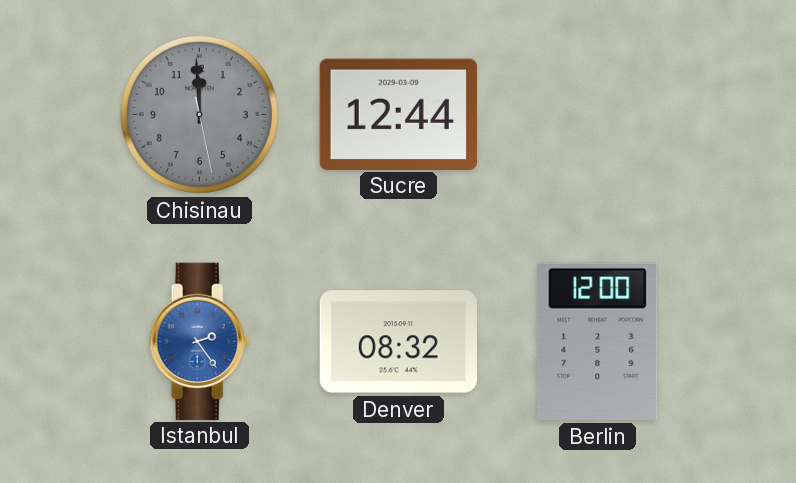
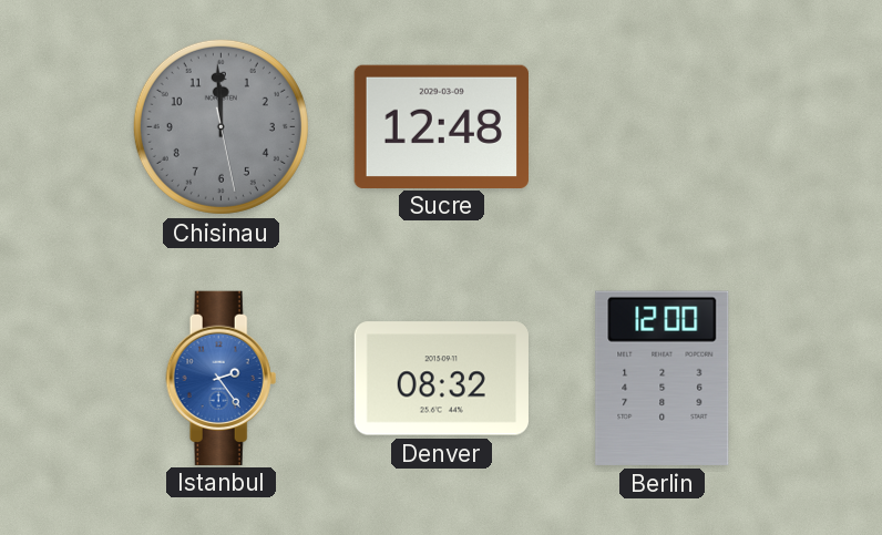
Sucre: 12:44 -> 12:48 (441, 126)
